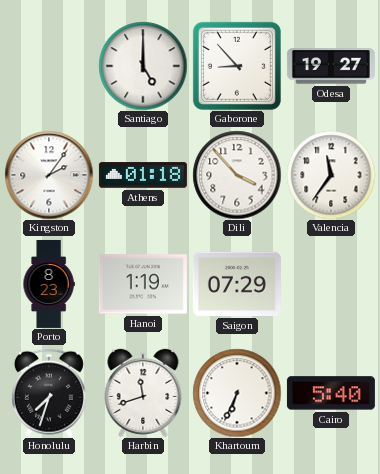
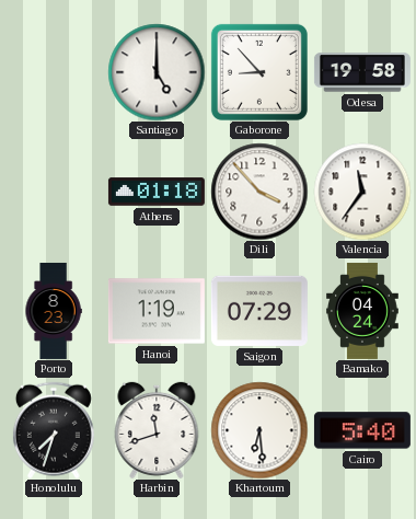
Odesa: 19:27 -> 19:58 (362, 72)
Kingston: 2:06 -> none (49, 175)
Bamako: none -> 04:24 (363, 311)
Khartoum: 6:34 -> 6:29 (259, 430)
